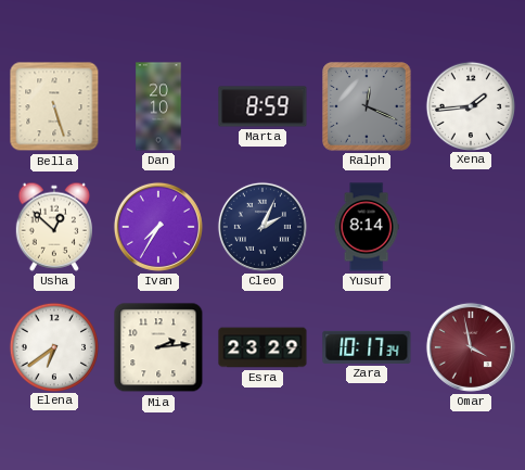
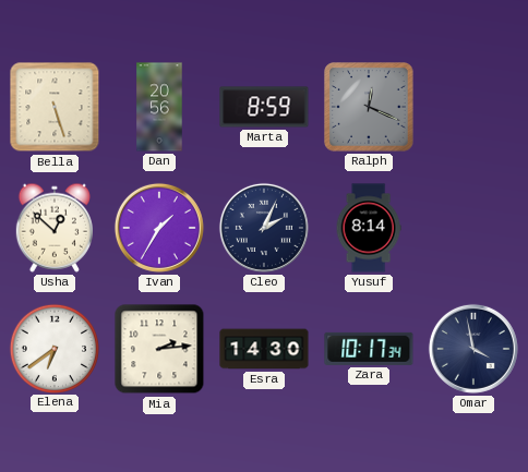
Dan: 20:10 -> 20:56 (159, 107)
Xena: 1:44 -> none (470, 105)
Ivan: 7:35 -> 1:35 (159, 228)
Esra: 23:29 -> 14:30 (264, 349)
Omar dial: burgundy -> navy (473, 349)
